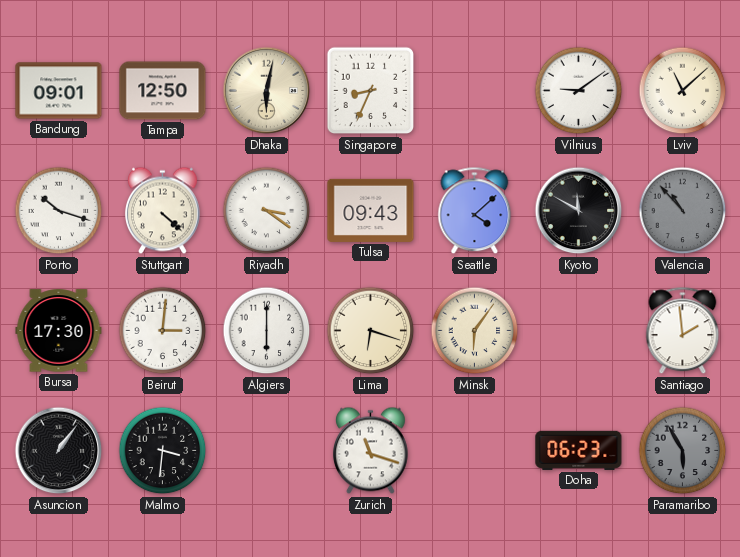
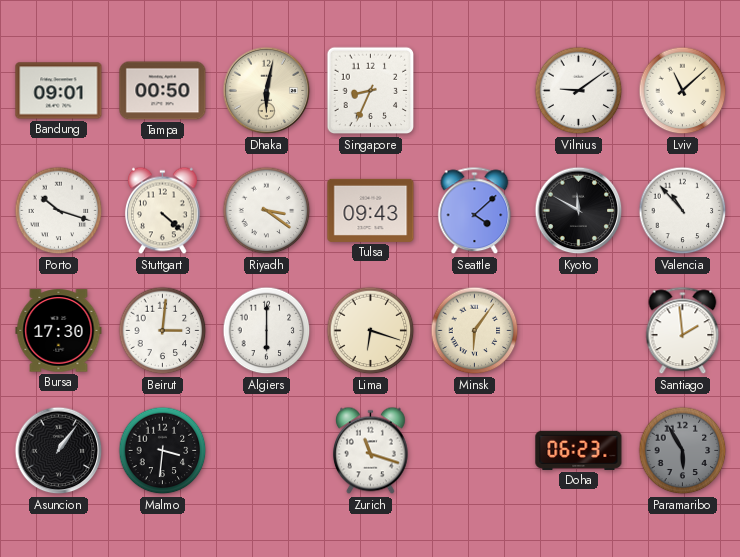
Tampa: 12:50 -> 00:50 (163, 91)
Valencia dial: grey -> white (683, 211)
